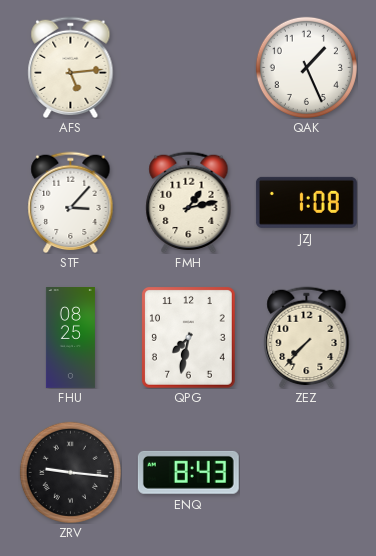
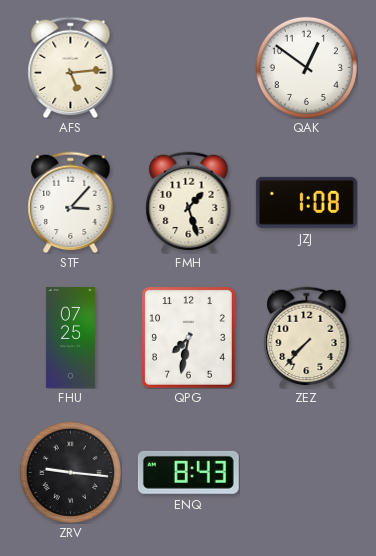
QAK: 1:26 -> 12:51 (306, 67)
FMH: 1:13 -> 1:27 (189, 202)
FHU: 08:25 -> 07:25 (70, 338)
